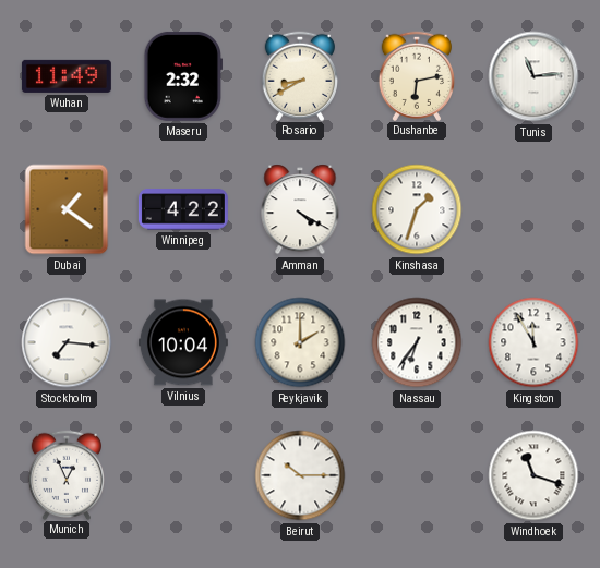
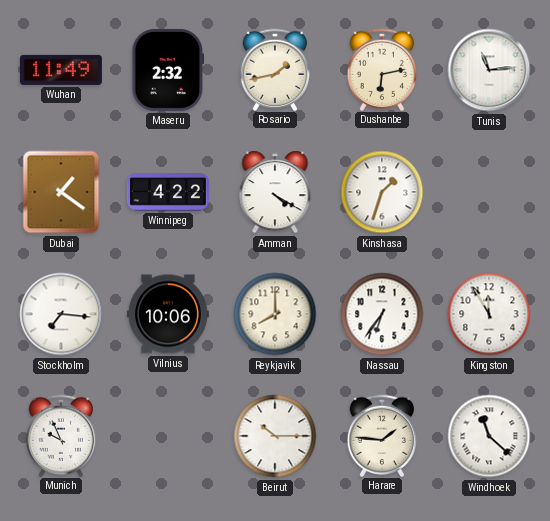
Rosario: 8:40 -> 1:43 (274, 69)
Vilnius: 10:04 -> 10:06 (168, 314)
Reykjavik: 2:00 -> 8:00 (275, 314)
Munich: 12:56 -> 9:56 (60, 435)
Harare: none -> 1:46 (381, 435)
Windhoek: 11:18 -> 11:22 (489, 436)
